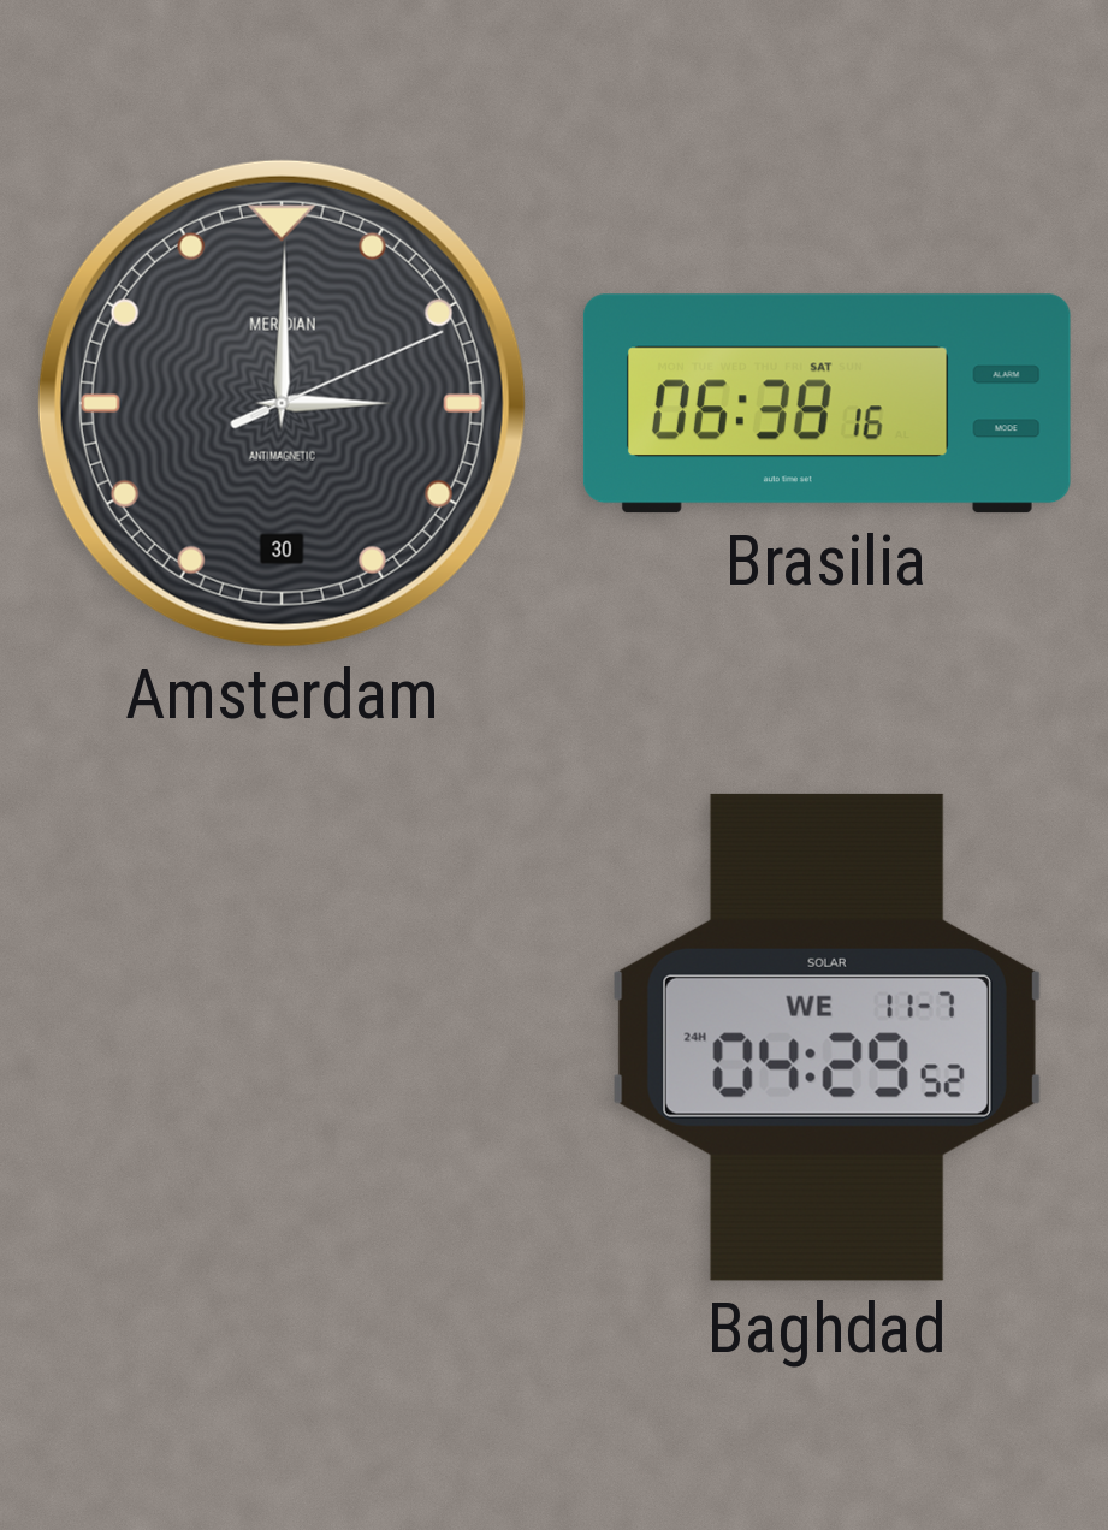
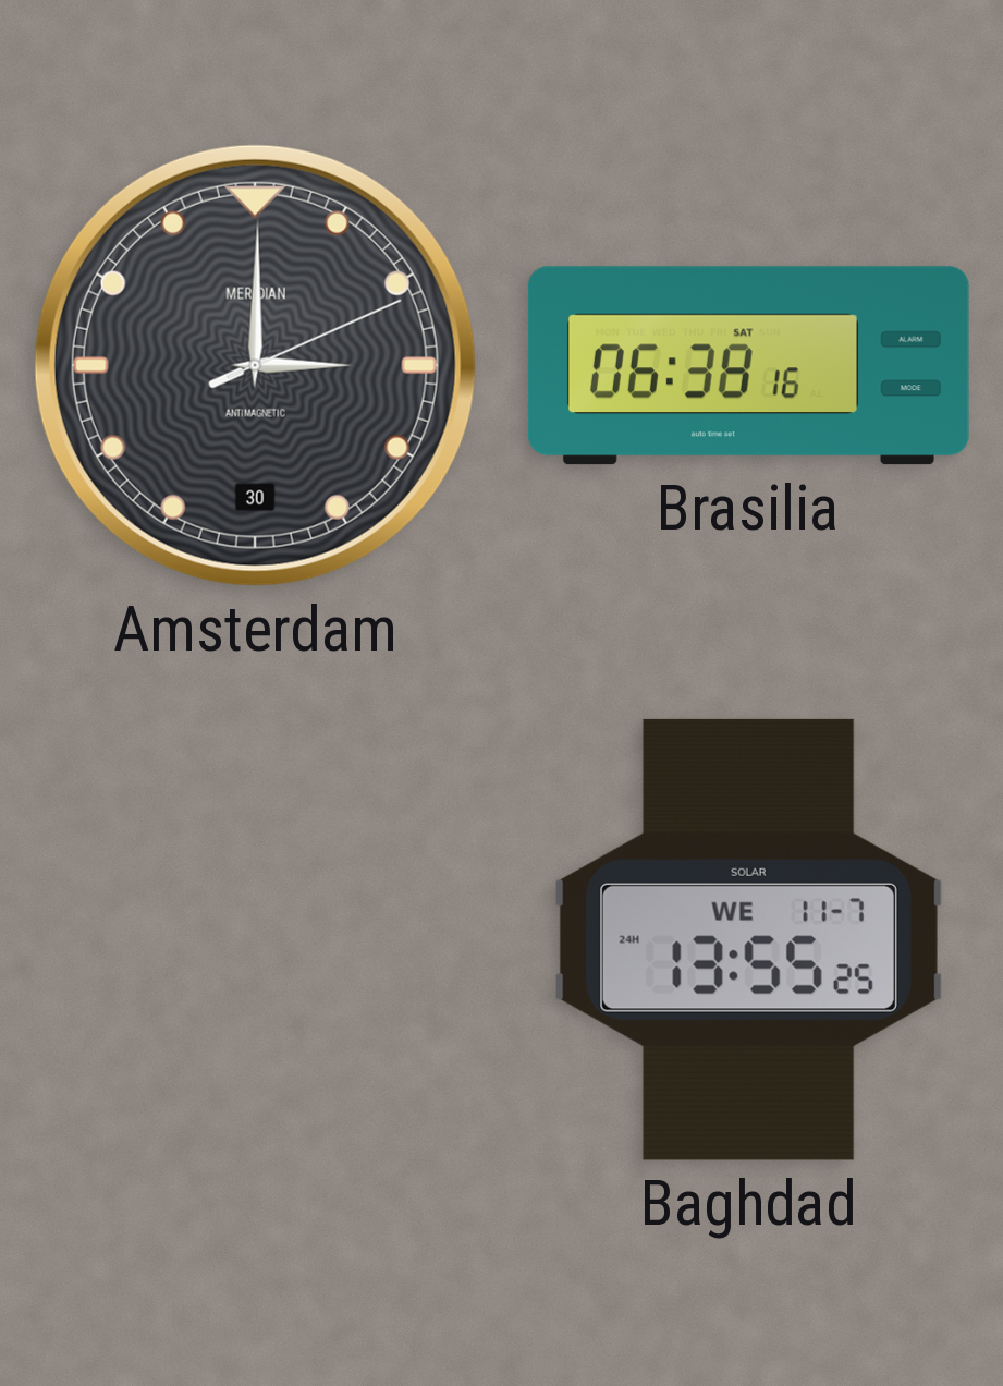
Baghdad: 04:29 -> 13:55 (748, 939)
